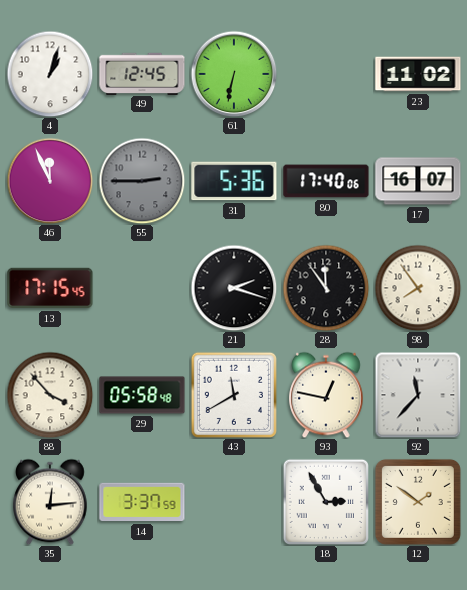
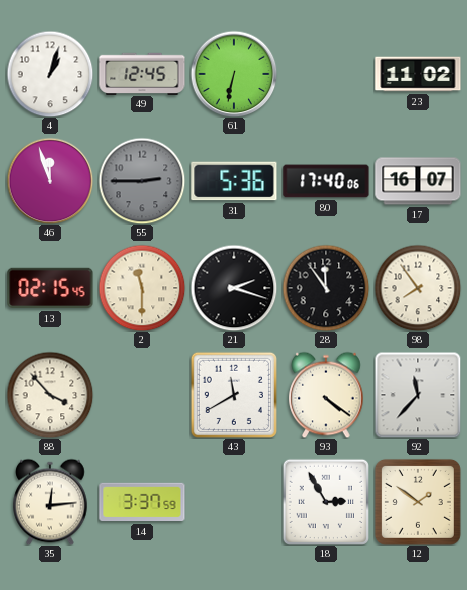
46: 11:56 -> 11:57 (50, 181)
13: 17:15 -> 02:15 (50, 288)
2: none -> 11:30 (142, 288)
29: 05:58 -> none (142, 395)
93: 12:47 -> 4:21 (326, 395)
